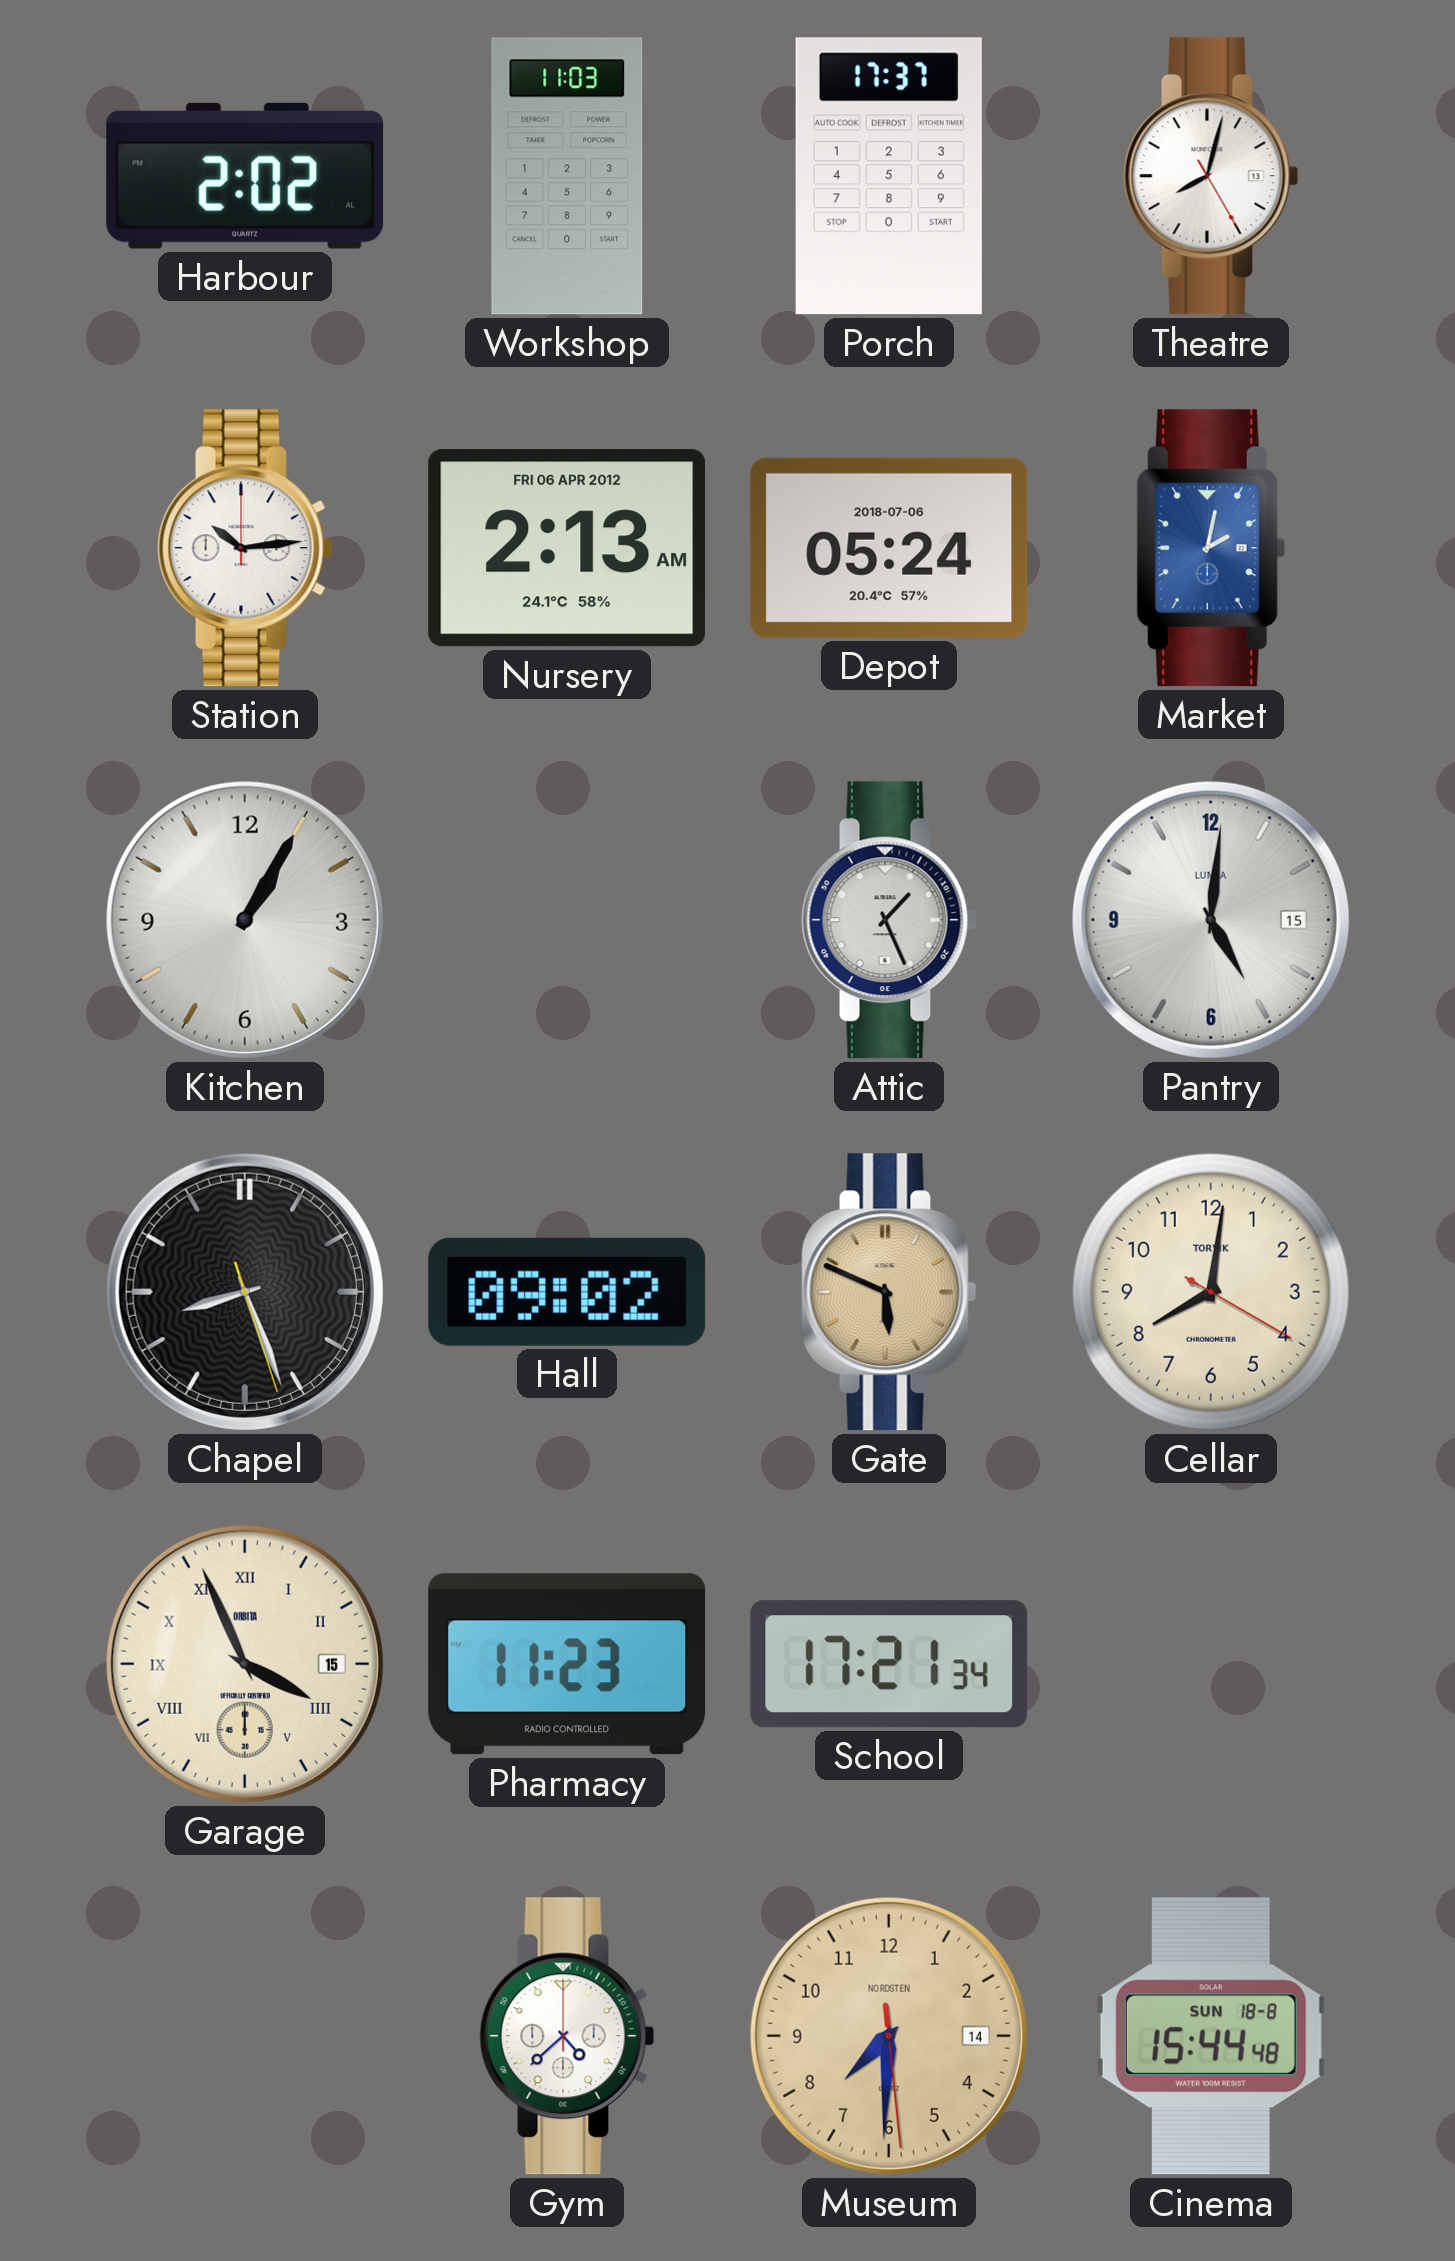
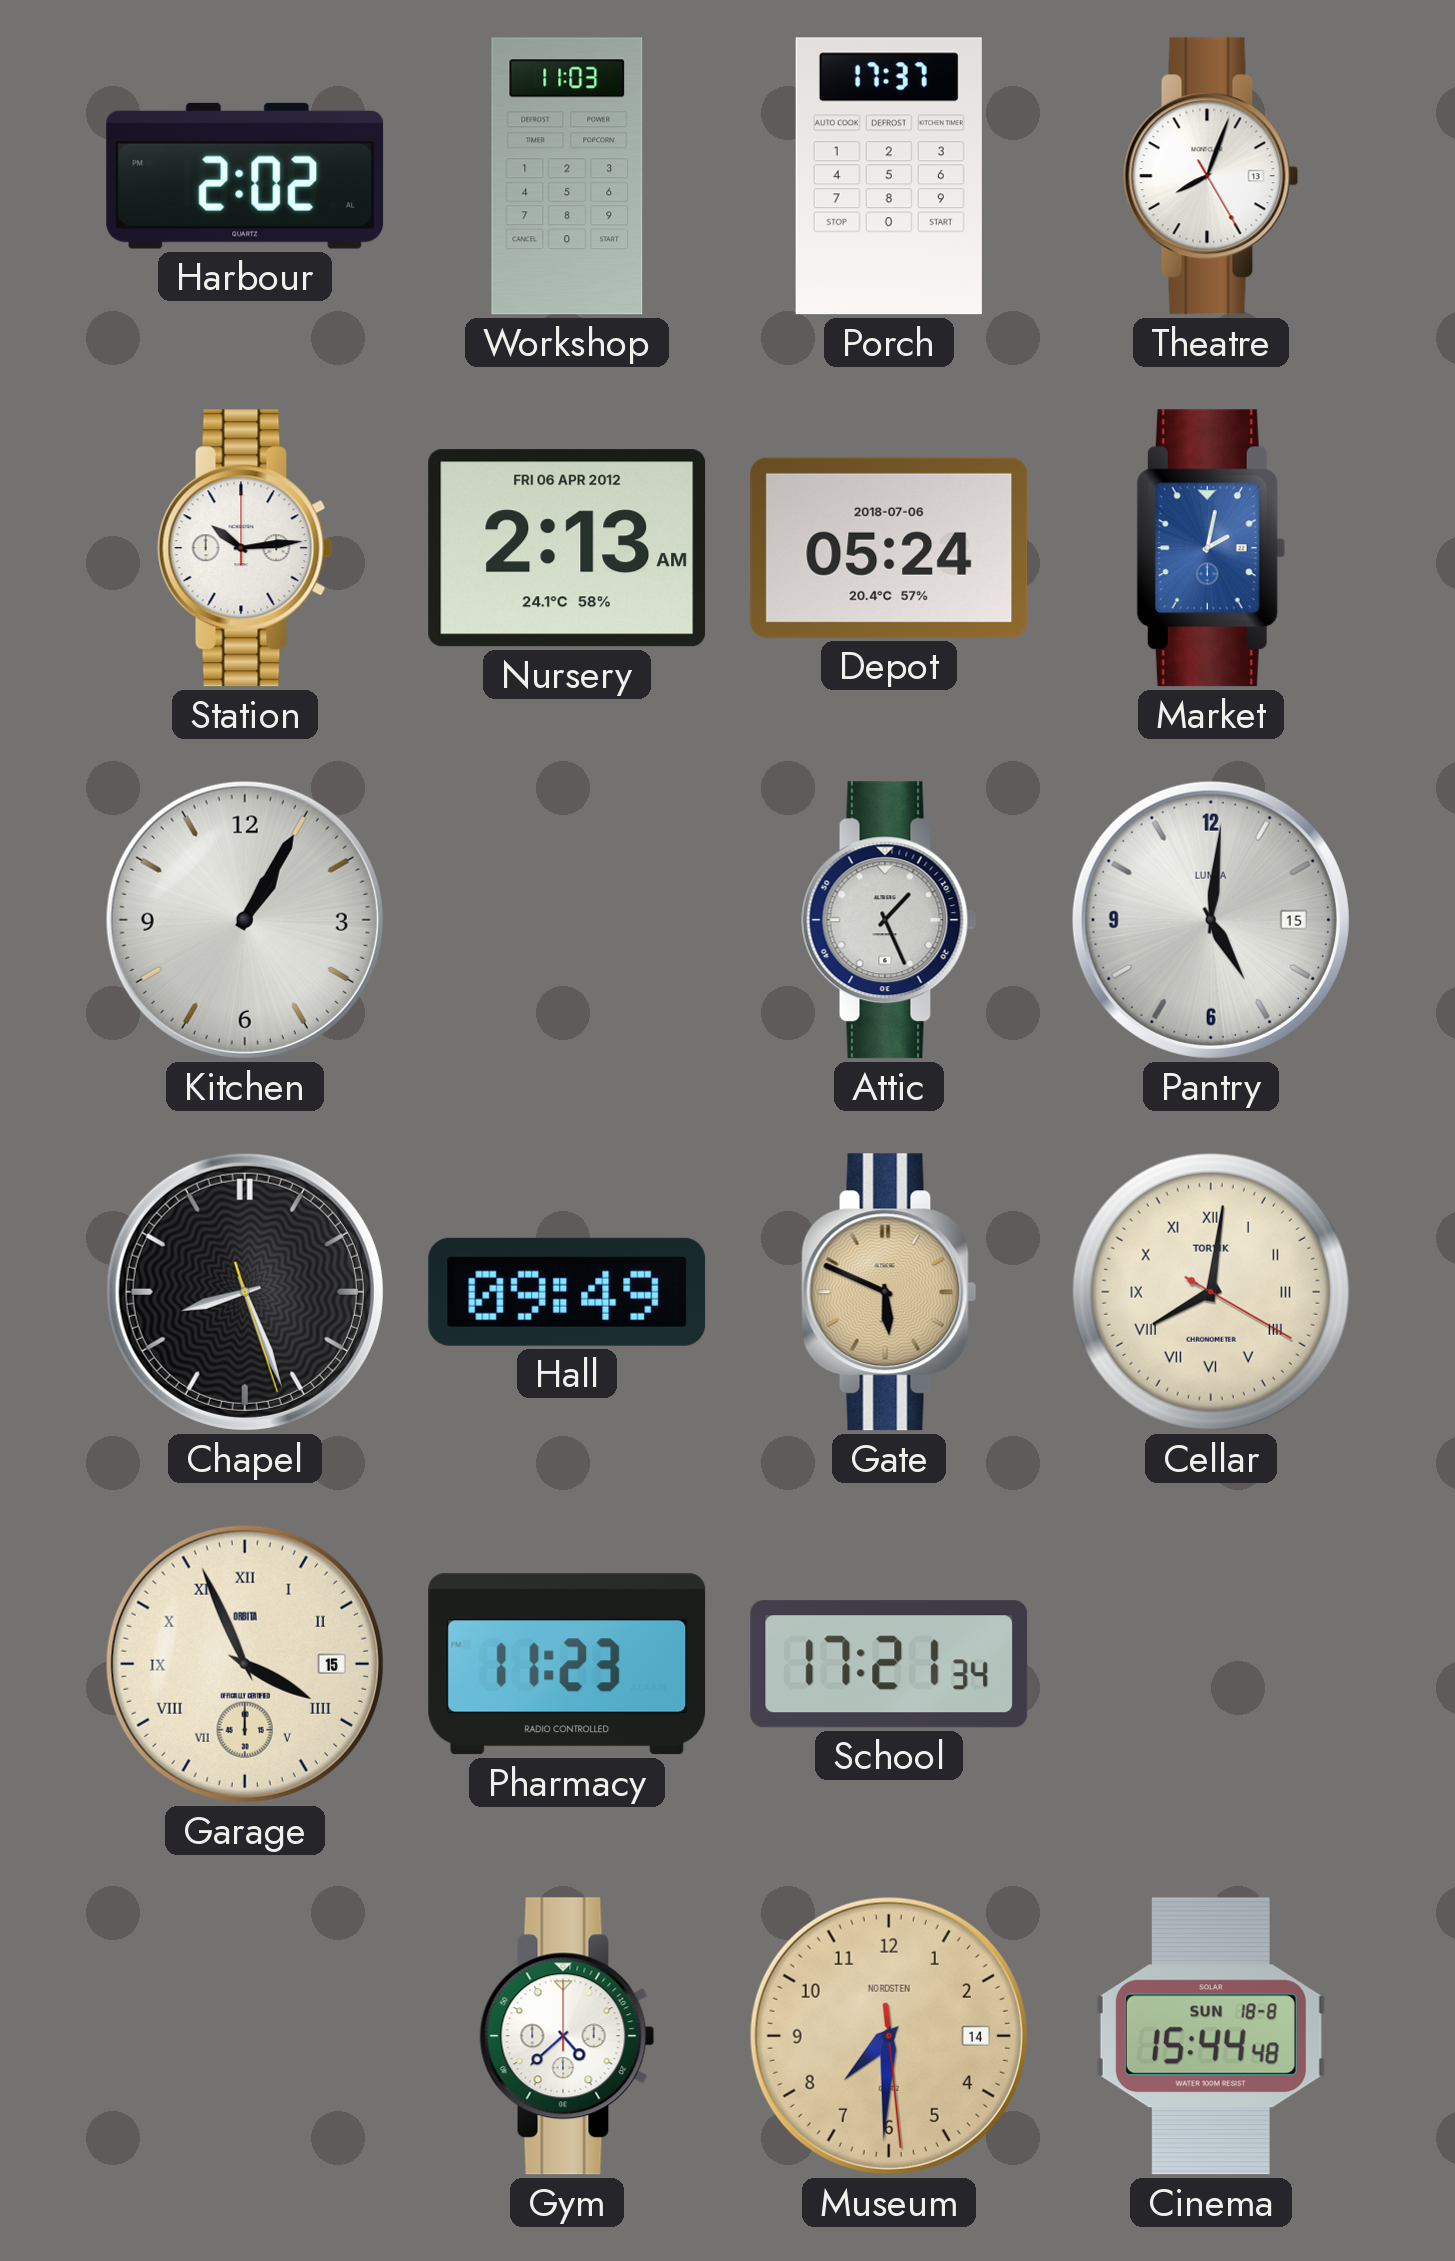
Theatre: 8:02 -> 8:03 (1211, 176)
Hall: 09:02 -> 09:49 (567, 1292)
Cellar numerals: Arabic -> Roman (1211, 1292)
